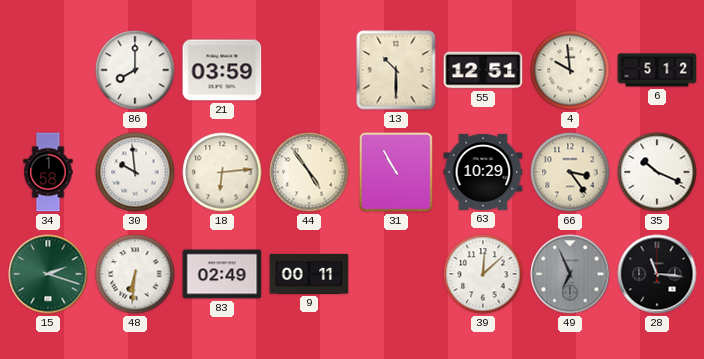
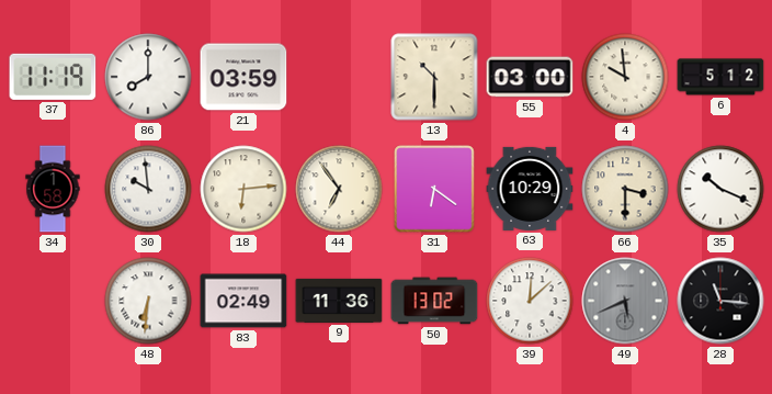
37: none -> 11:19 (53, 77)
55: 12:51 -> 03:00 (530, 77)
44: 4:54 -> 6:54 (339, 189)
31: 10:55 -> 6:21 (434, 189)
66: 3:24 -> 3:30 (625, 189)
15: 2:18 -> none (48, 274)
9: 00:11 -> 11:36 (339, 301)
50: none -> 13:02 (434, 301)
49: 6:56 -> 5:41 (625, 301)
